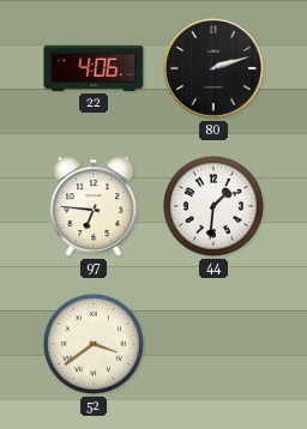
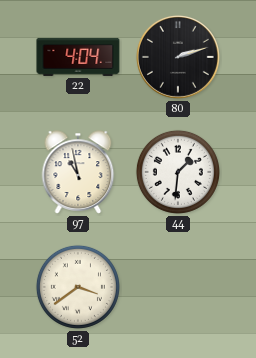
22: 4:06 -> 4:04 (78, 57)
97: 6:46 -> 10:58 (78, 172)
